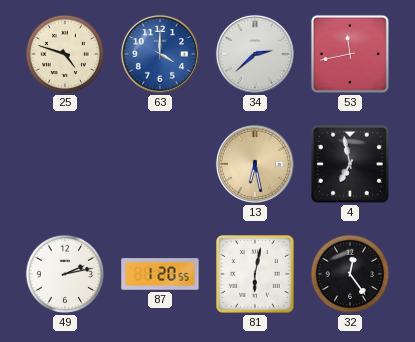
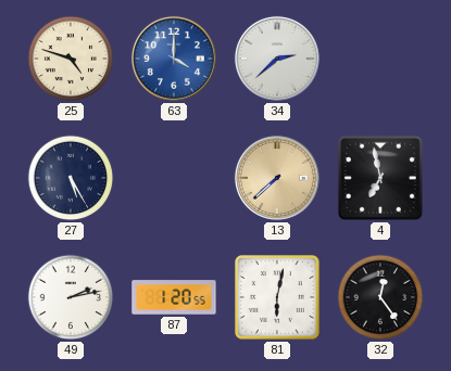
53: 11:43 -> none (350, 54)
27: none -> 5:25 (71, 178)
13: 6:28 -> 7:38 (277, 178)
